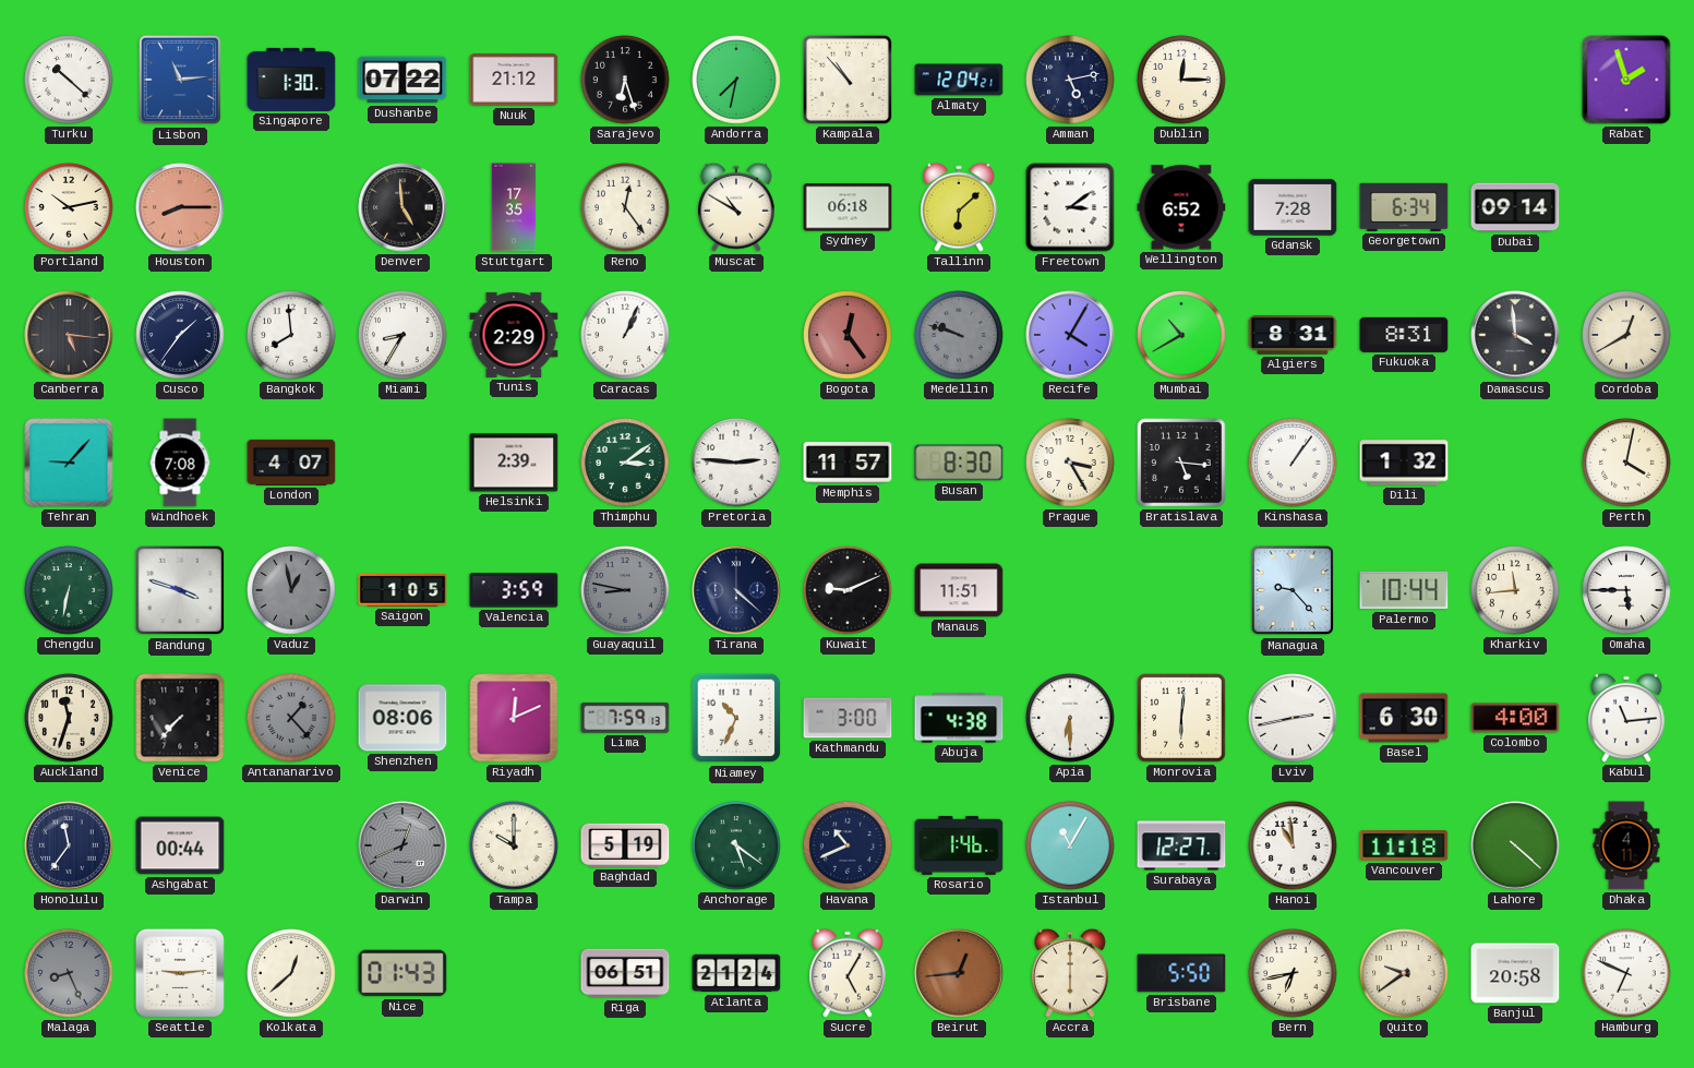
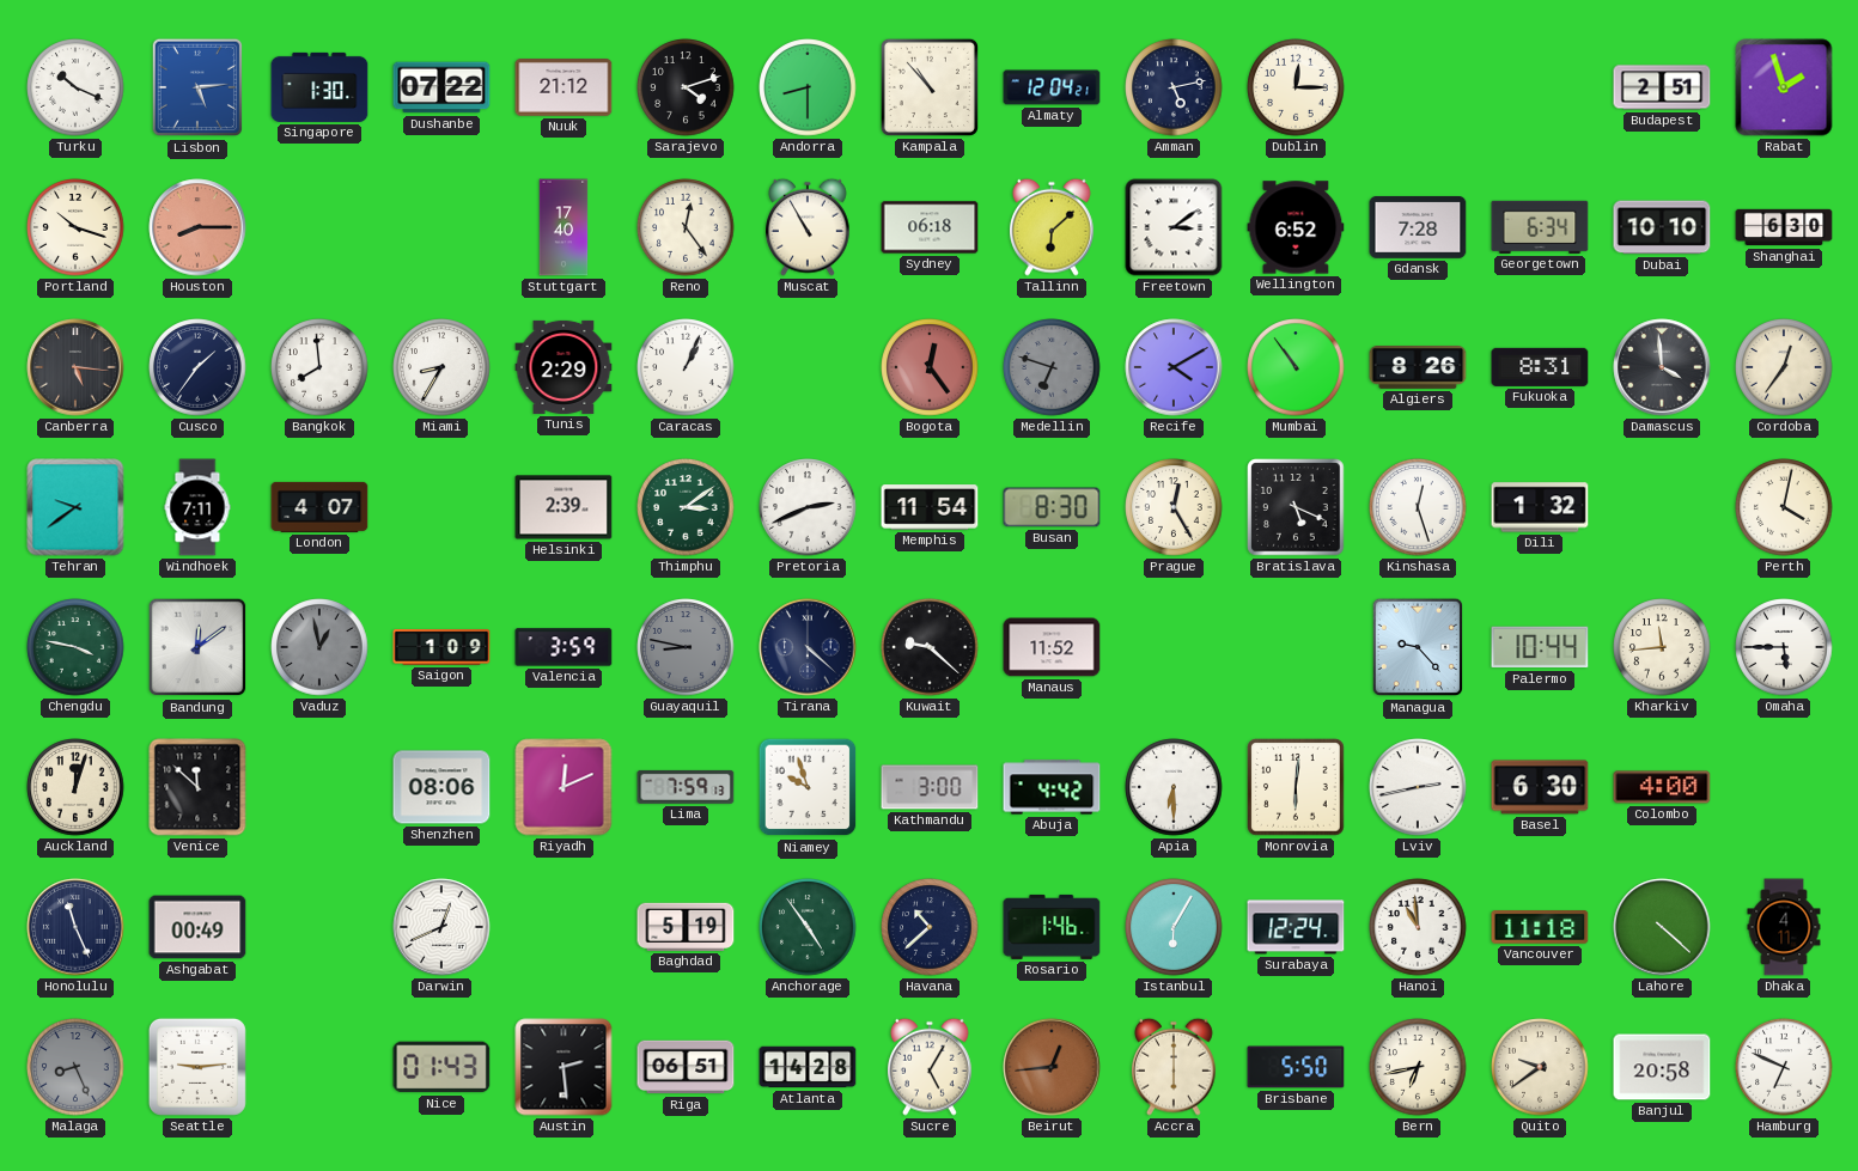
Turku: 10:22 -> 10:19 (75, 87)
Lisbon: 11:14 -> 5:14 (196, 87)
Sarajevo: 6:27 -> 4:12 (686, 87)
Andorra: 7:32 -> 8:30 (808, 87)
Budapest: none -> 2:51 (1662, 87)
Portland: 10:13 -> 10:18 (75, 227)
Denver: 4:59 -> none (403, 207)
Stuttgart: 17:35 -> 17:40 (564, 227)
Muscat: 10:50 -> 10:55 (809, 227)
Dubai: 09:14 -> 10:10 (1662, 227)
Shanghai: none -> 6:30 (1784, 227)
Medellin: 9:48 -> 6:48 (1052, 367)
Recife: 4:05 -> 4:10 (1174, 367)
Mumbai: 10:40 -> 10:54 (1296, 367)
Algiers: 8:31 -> 8:26 (1418, 368)
Cordoba: 12:40 -> 12:36 (1784, 367)
Tehran: 9:07 -> 9:39 (75, 507)
Windhoek: 7:08 -> 7:11 (197, 507)
Pretoria: 2:46 -> 2:41 (808, 507)
Memphis: 11:57 -> 11:54 (930, 507)
Prague: 3:25 -> 12:25 (1174, 507)
Bratislava: 5:16 -> 5:19 (1296, 507)
Kinshasa: 1:06 -> 12:27 (1418, 507)
Chengdu: 6:32 -> 3:47 (75, 647)
Bandung: 3:48 -> 12:09 (197, 647)
Saigon: 1:05 -> 1:09 (441, 647)
Kuwait: 9:11 -> 9:22 (930, 647)
Manaus: 11:51 -> 11:52 (1052, 647)
Auckland: 11:33 -> 12:03 (75, 787)
Venice: 7:37 -> 11:52 (197, 787)
Antananarivo: 1:23 -> none (291, 718)
Niamey: 10:34 -> 9:57 (808, 787)
Abuja: 4:38 -> 4:42 (1052, 787)
Kabul: 11:14 -> none (1627, 718)
Honolulu: 11:36 -> 11:26 (75, 927)
Ashgabat: 00:44 -> 00:49 (197, 927)
Darwin dial: grey -> white (441, 927)
Tampa: 10:00 -> none (514, 845)
Anchorage: 5:21 -> 4:54 (808, 927)
Havana: 10:41 -> 10:38 (930, 927)
Istanbul: 11:05 -> 6:05 (1174, 927)
Surabaya: 12:27 -> 12:24 (1296, 927)
Kolkata: 12:38 -> none (291, 973)
Austin: none -> 2:29 (564, 1067)
Atlanta: 21:24 -> 14:28 (808, 1067)
